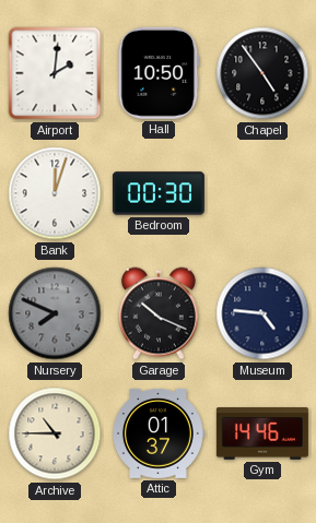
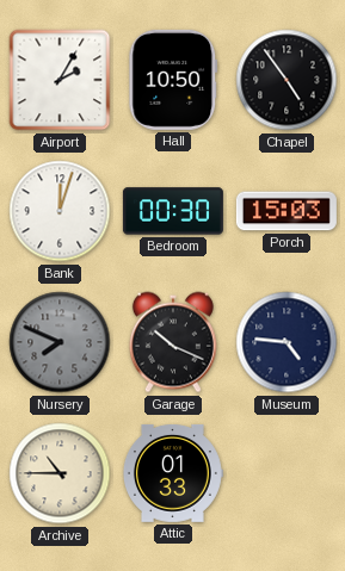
Airport: 2:01 -> 2:05 (60, 80)
Porch: none -> 15:03 (287, 211)
Attic: 01:37 -> 01:33 (172, 473)
Gym: 14:46 -> none (262, 433)
